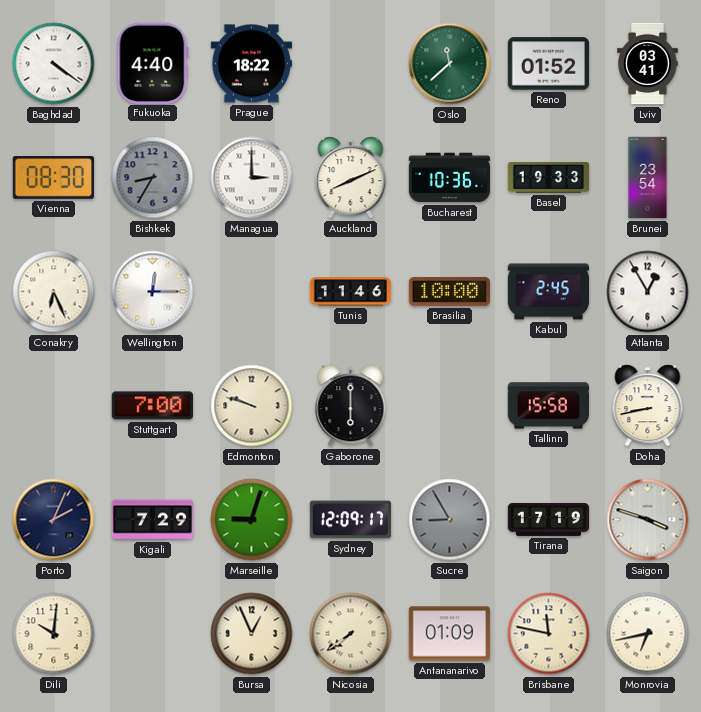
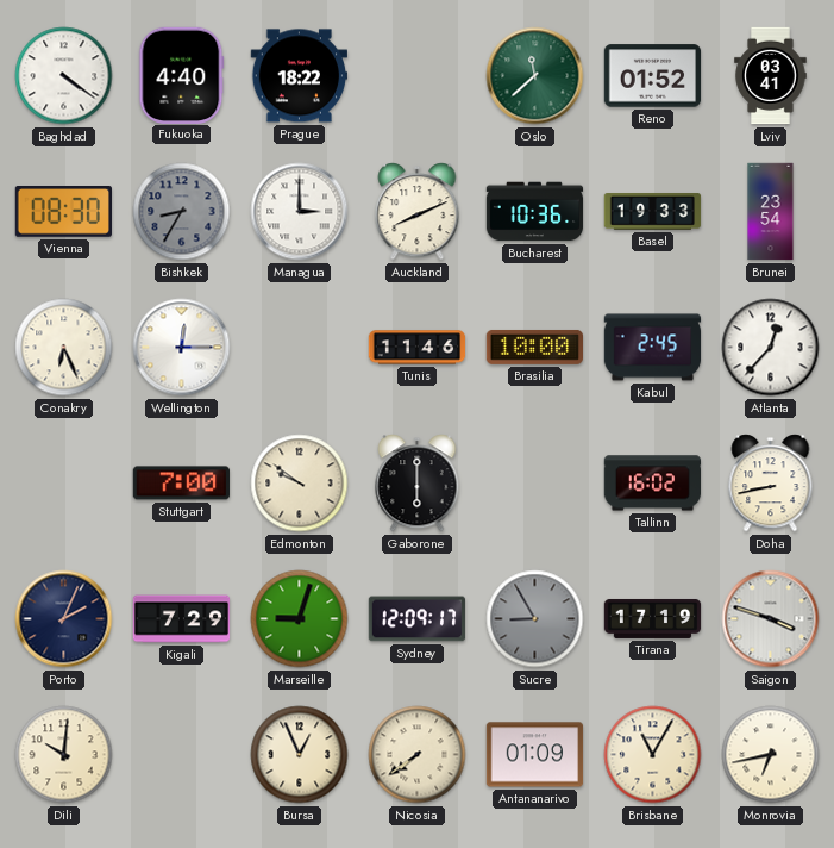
Atlanta: 12:55 -> 12:37 (771, 348)
Edmonton: 9:48 -> 9:51 (300, 484)
Tallinn: 15:58 -> 16:02 (653, 484)
Brisbane: 11:47 -> 11:05 (653, 755)
